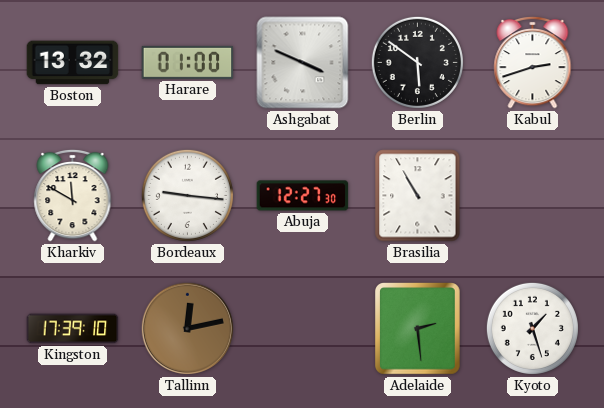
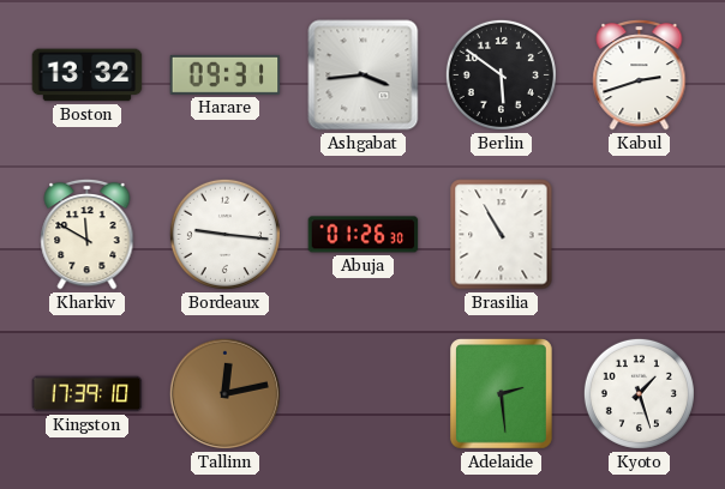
Harare: 01:00 -> 09:31 (226, 74)
Ashgabat: 3:49 -> 3:44 (364, 76)
Abuja: 12:27 -> 01:26 (364, 235)
